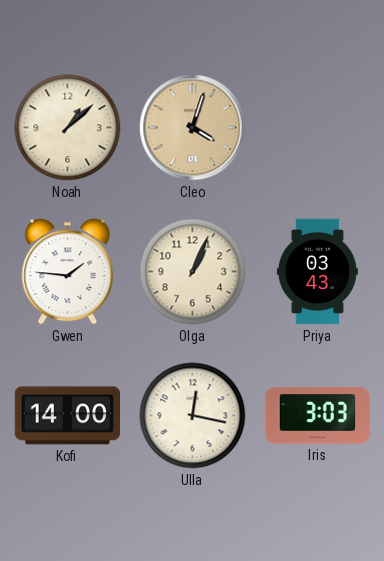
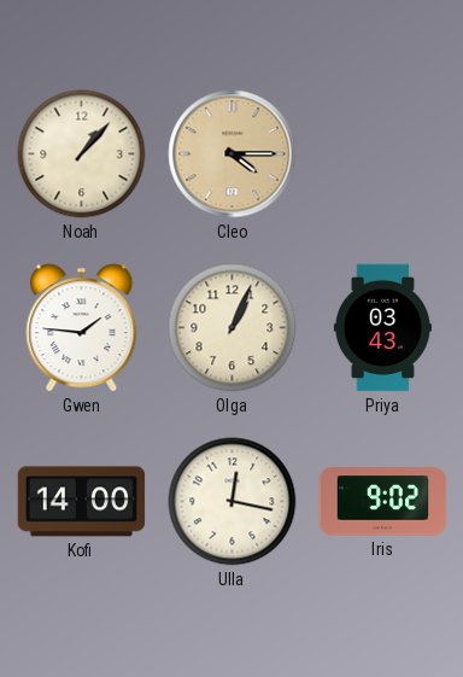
Noah: 1:08 -> 1:07 (82, 154)
Cleo: 4:03 -> 4:15 (233, 154)
Iris: 3:03 -> 9:02 (383, 502)
